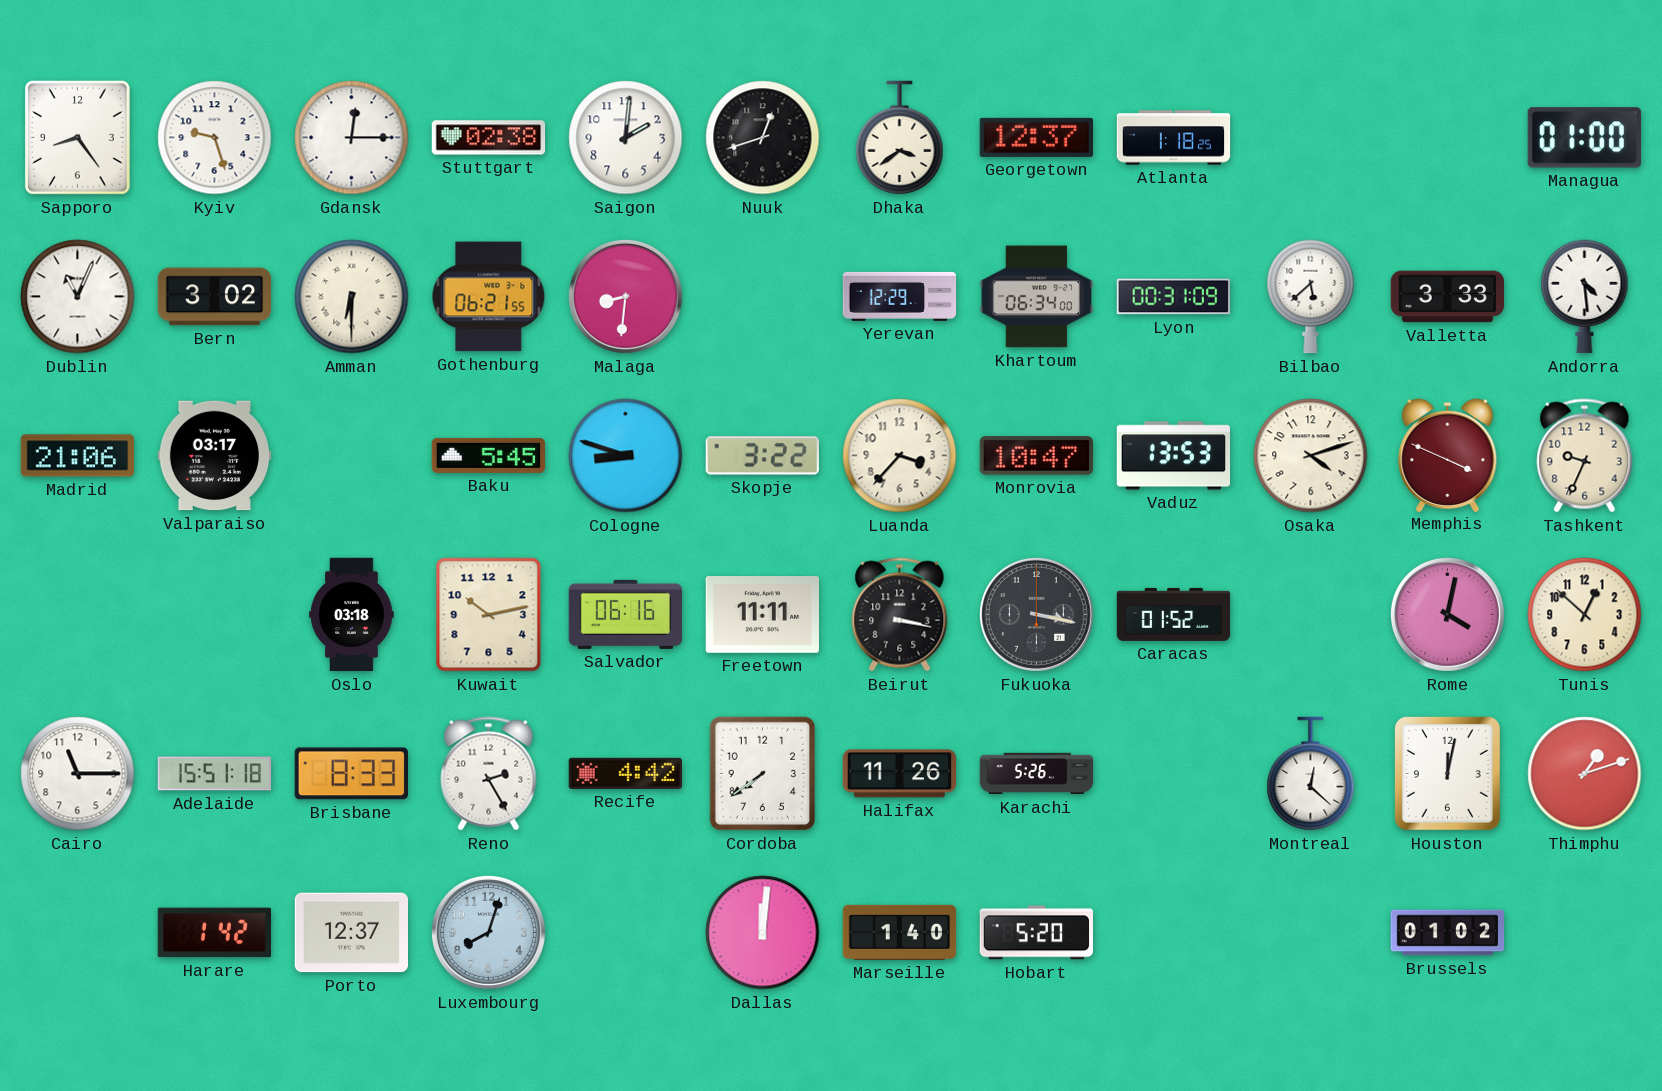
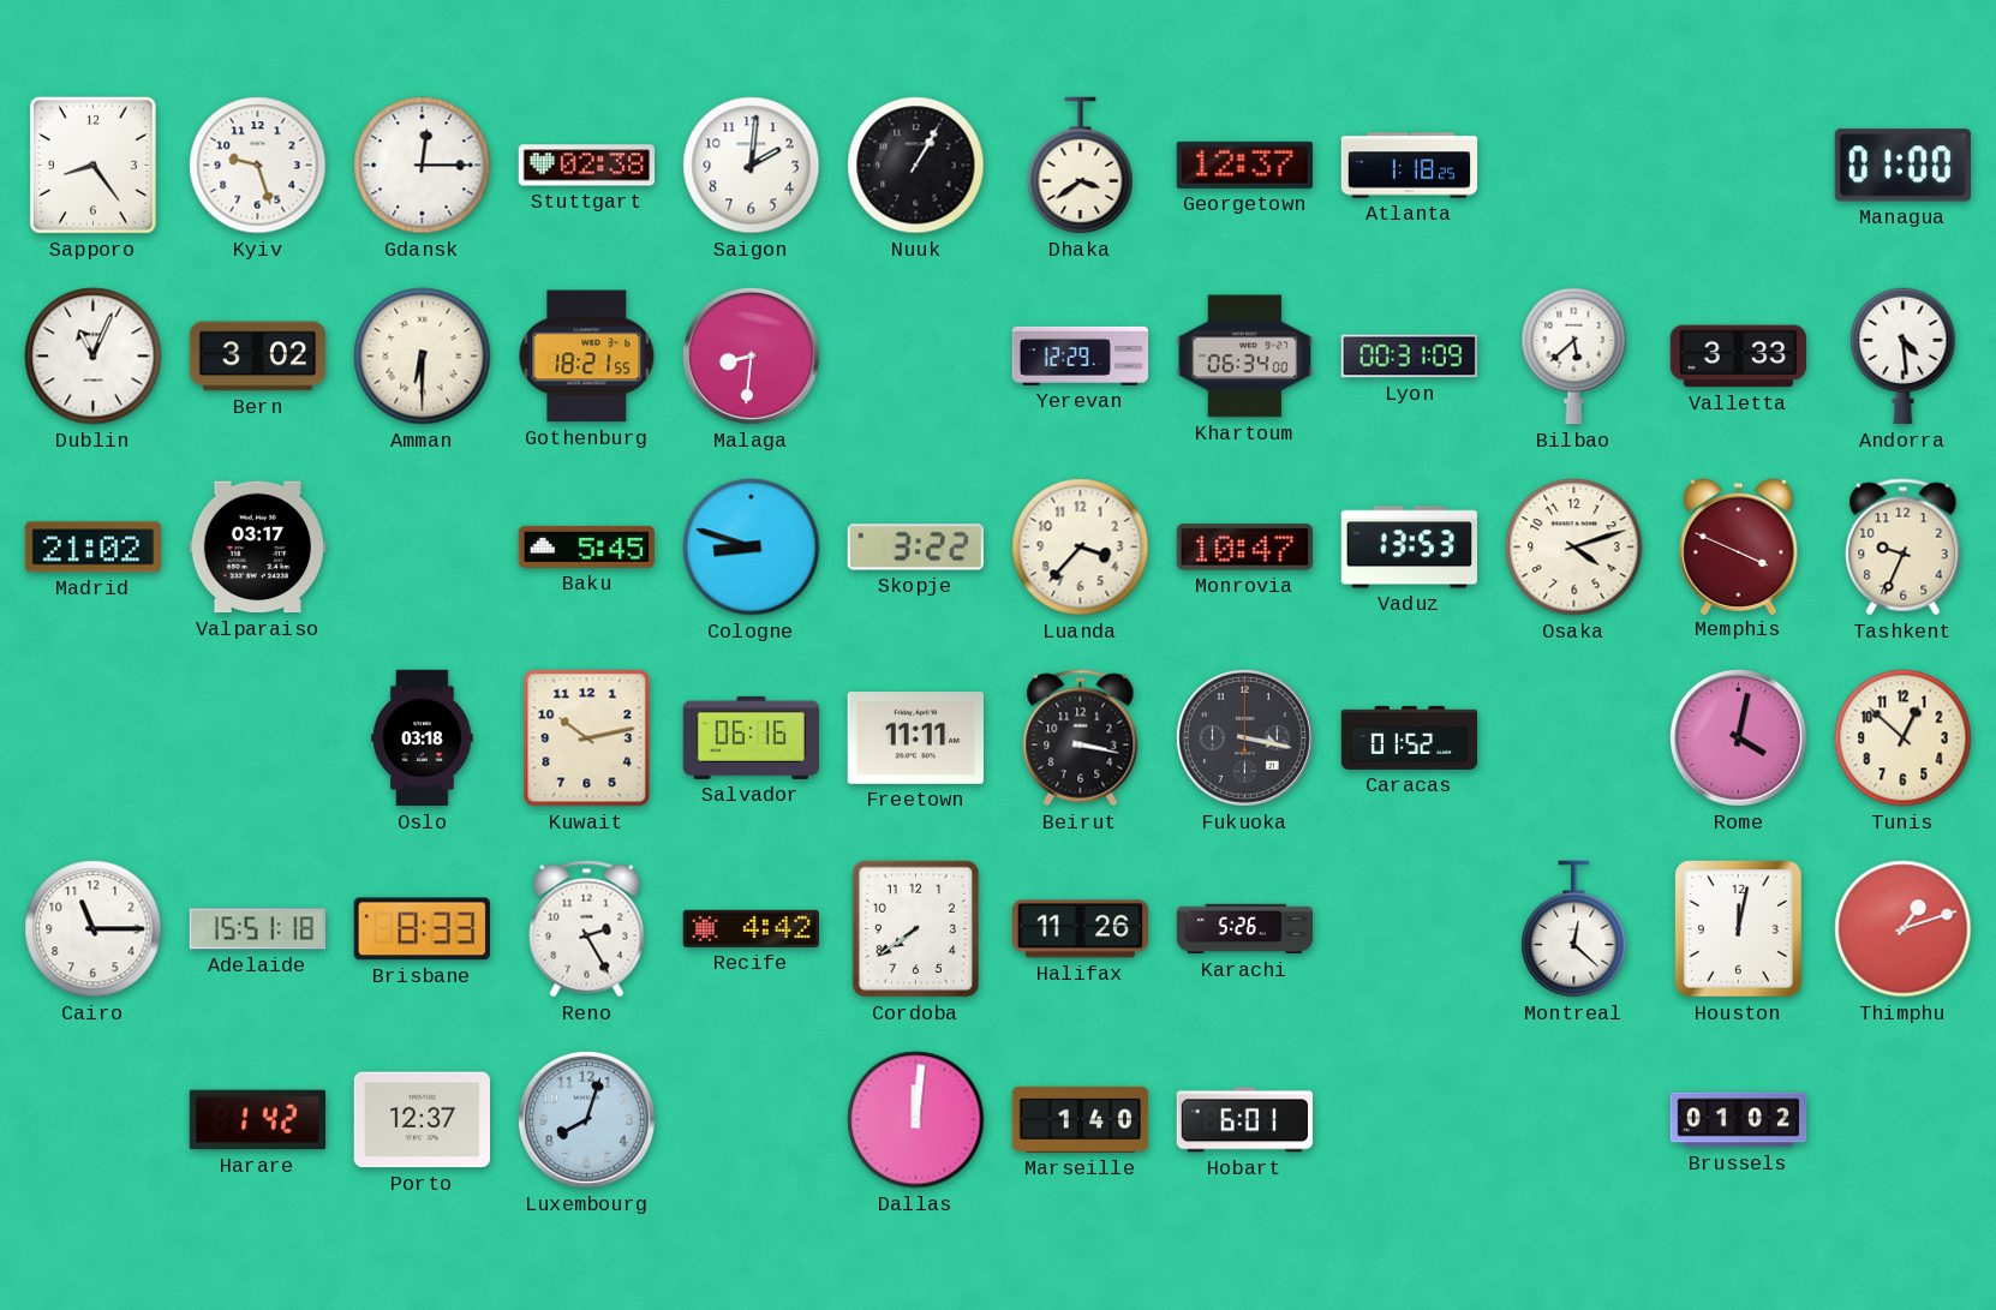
Nuuk: 12:42 -> 1:05 (916, 166)
Gothenburg: 06:21 -> 18:21 (587, 357)
Madrid: 21:06 -> 21:02 (92, 548)
Hobart: 5:20 -> 6:01 (1244, 1120)
